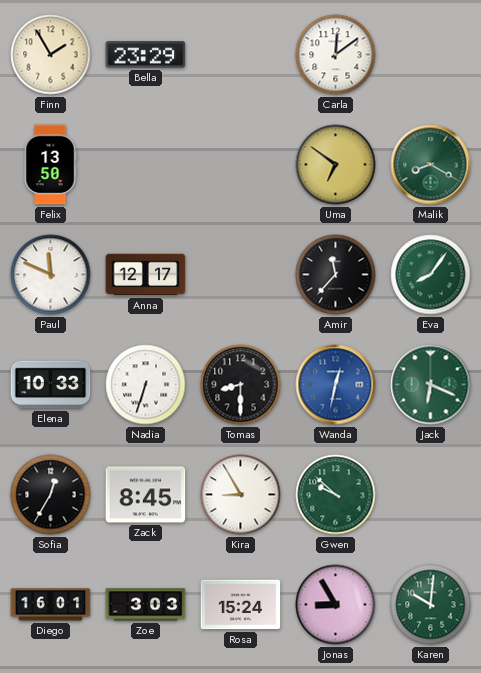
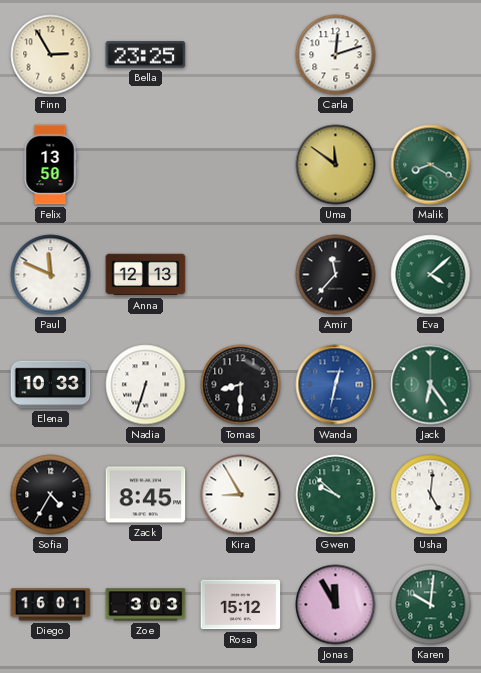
Finn: 1:55 -> 2:55 (51, 55)
Bella: 23:29 -> 23:25 (146, 55)
Carla: 12:09 -> 12:12 (336, 55)
Uma: 6:51 -> 11:51 (336, 165)
Anna: 12:17 -> 12:13 (146, 275)
Eva: 8:06 -> 4:08 (431, 275)
Jack: 6:19 -> 6:24 (431, 385)
Sofia: 12:35 -> 4:35 (51, 495)
Usha: none -> 5:01 (431, 495)
Rosa: 15:24 -> 15:12 (241, 605)
Jonas: 8:55 -> 11:55 (336, 605)
